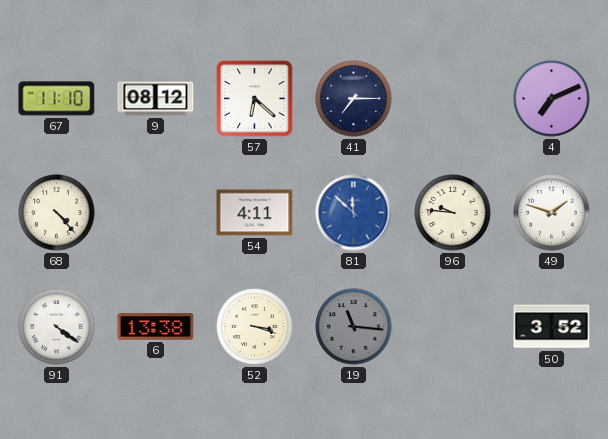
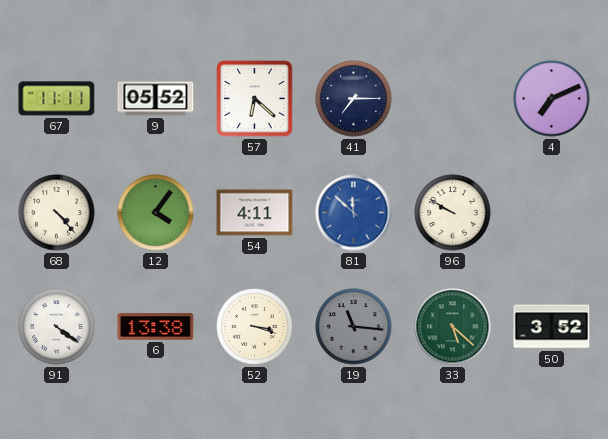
67: 11:10 -> 11:11 (57, 99)
9: 08:12 -> 05:52 (156, 99)
12: none -> 4:06 (156, 213)
96: 9:46 -> 9:50 (453, 213)
49: 1:48 -> none (552, 213)
33: none -> 5:22 (453, 327)
